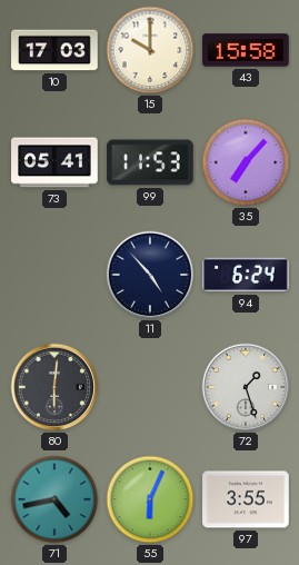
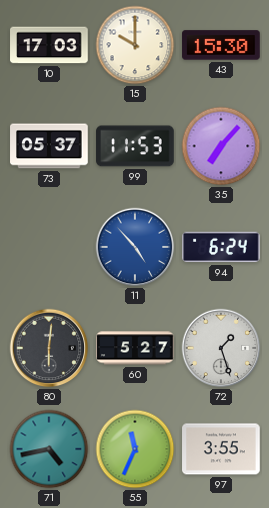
43: 15:58 -> 15:30 (221, 45)
73: 05:41 -> 05:37 (49, 146)
11 dial: navy -> blue (135, 247)
60: none -> 5:27 (135, 348)
55: 6:04 -> 11:34 (135, 449)
